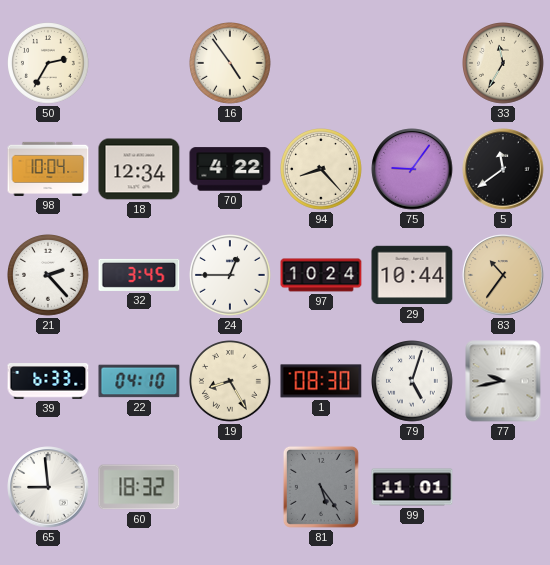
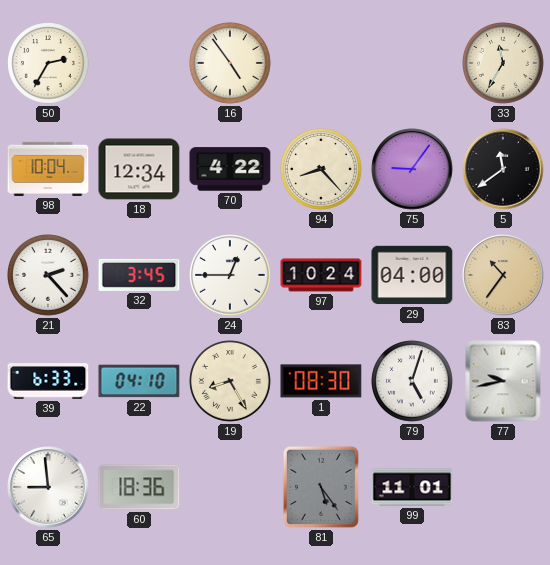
29: 10:44 -> 04:00 (412, 275)
60: 18:32 -> 18:36 (139, 487)
